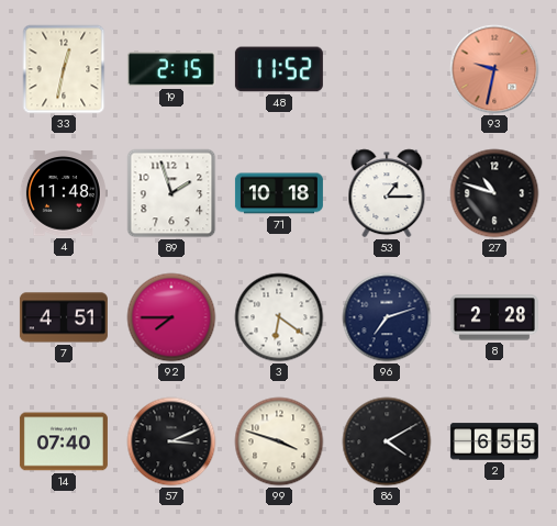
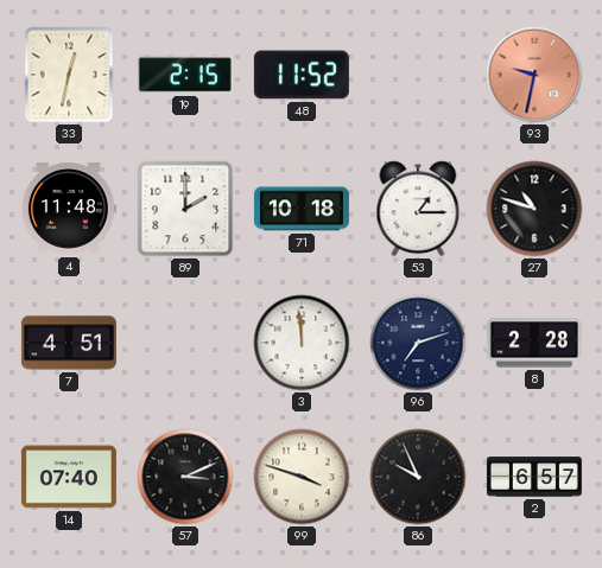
89: 1:57 -> 2:00 (185, 209)
92: 7:45 -> none (171, 317)
3: 6:21 -> 11:59 (302, 343)
86: 4:10 -> 9:56 (418, 477)
2: 6:55 -> 6:57 (534, 477)
